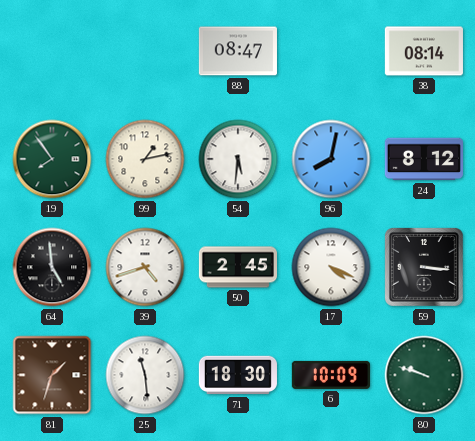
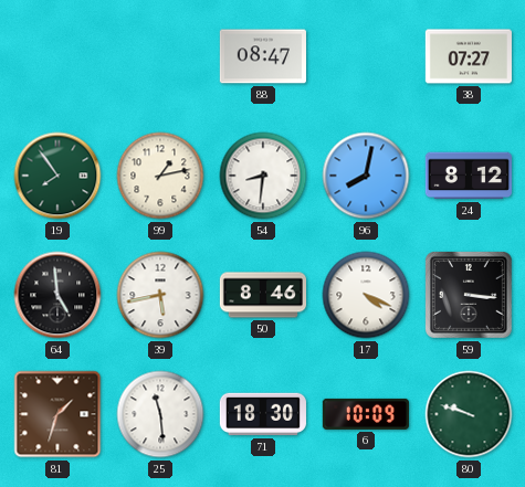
38: 08:14 -> 07:27 (469, 56)
54: 5:31 -> 8:31 (263, 176)
39: 4:42 -> 5:43 (160, 295)
50: 2:45 -> 8:46 (262, 295)
